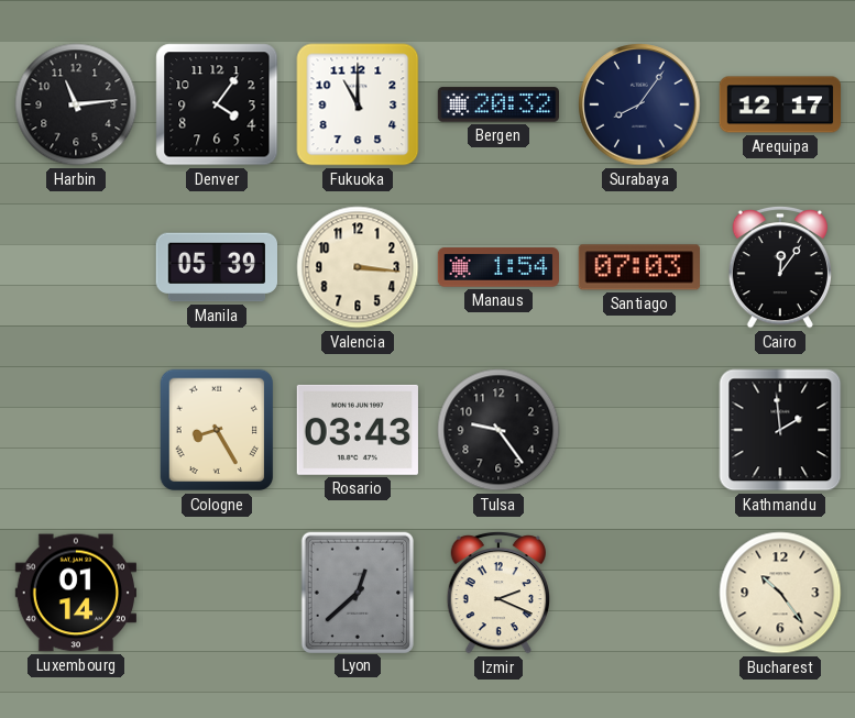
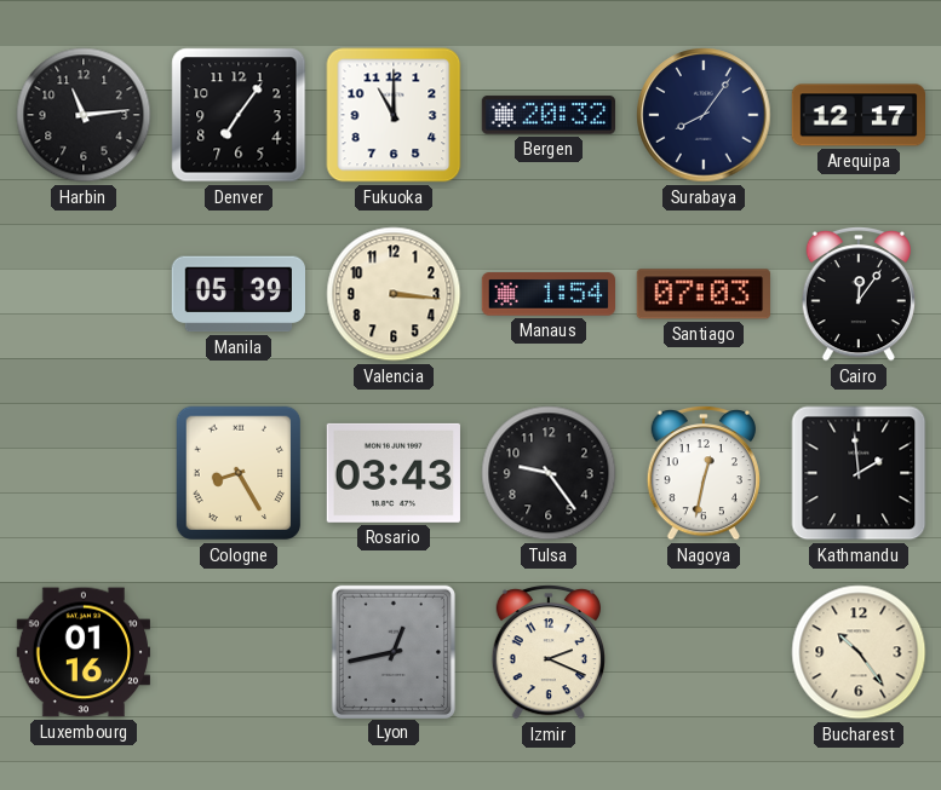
Denver: 4:06 -> 7:06 (239, 115)
Nagoya: none -> 12:32 (702, 473)
Luxembourg: 01:14 -> 01:16 (82, 652)
Lyon: 12:38 -> 12:43 (392, 651)
